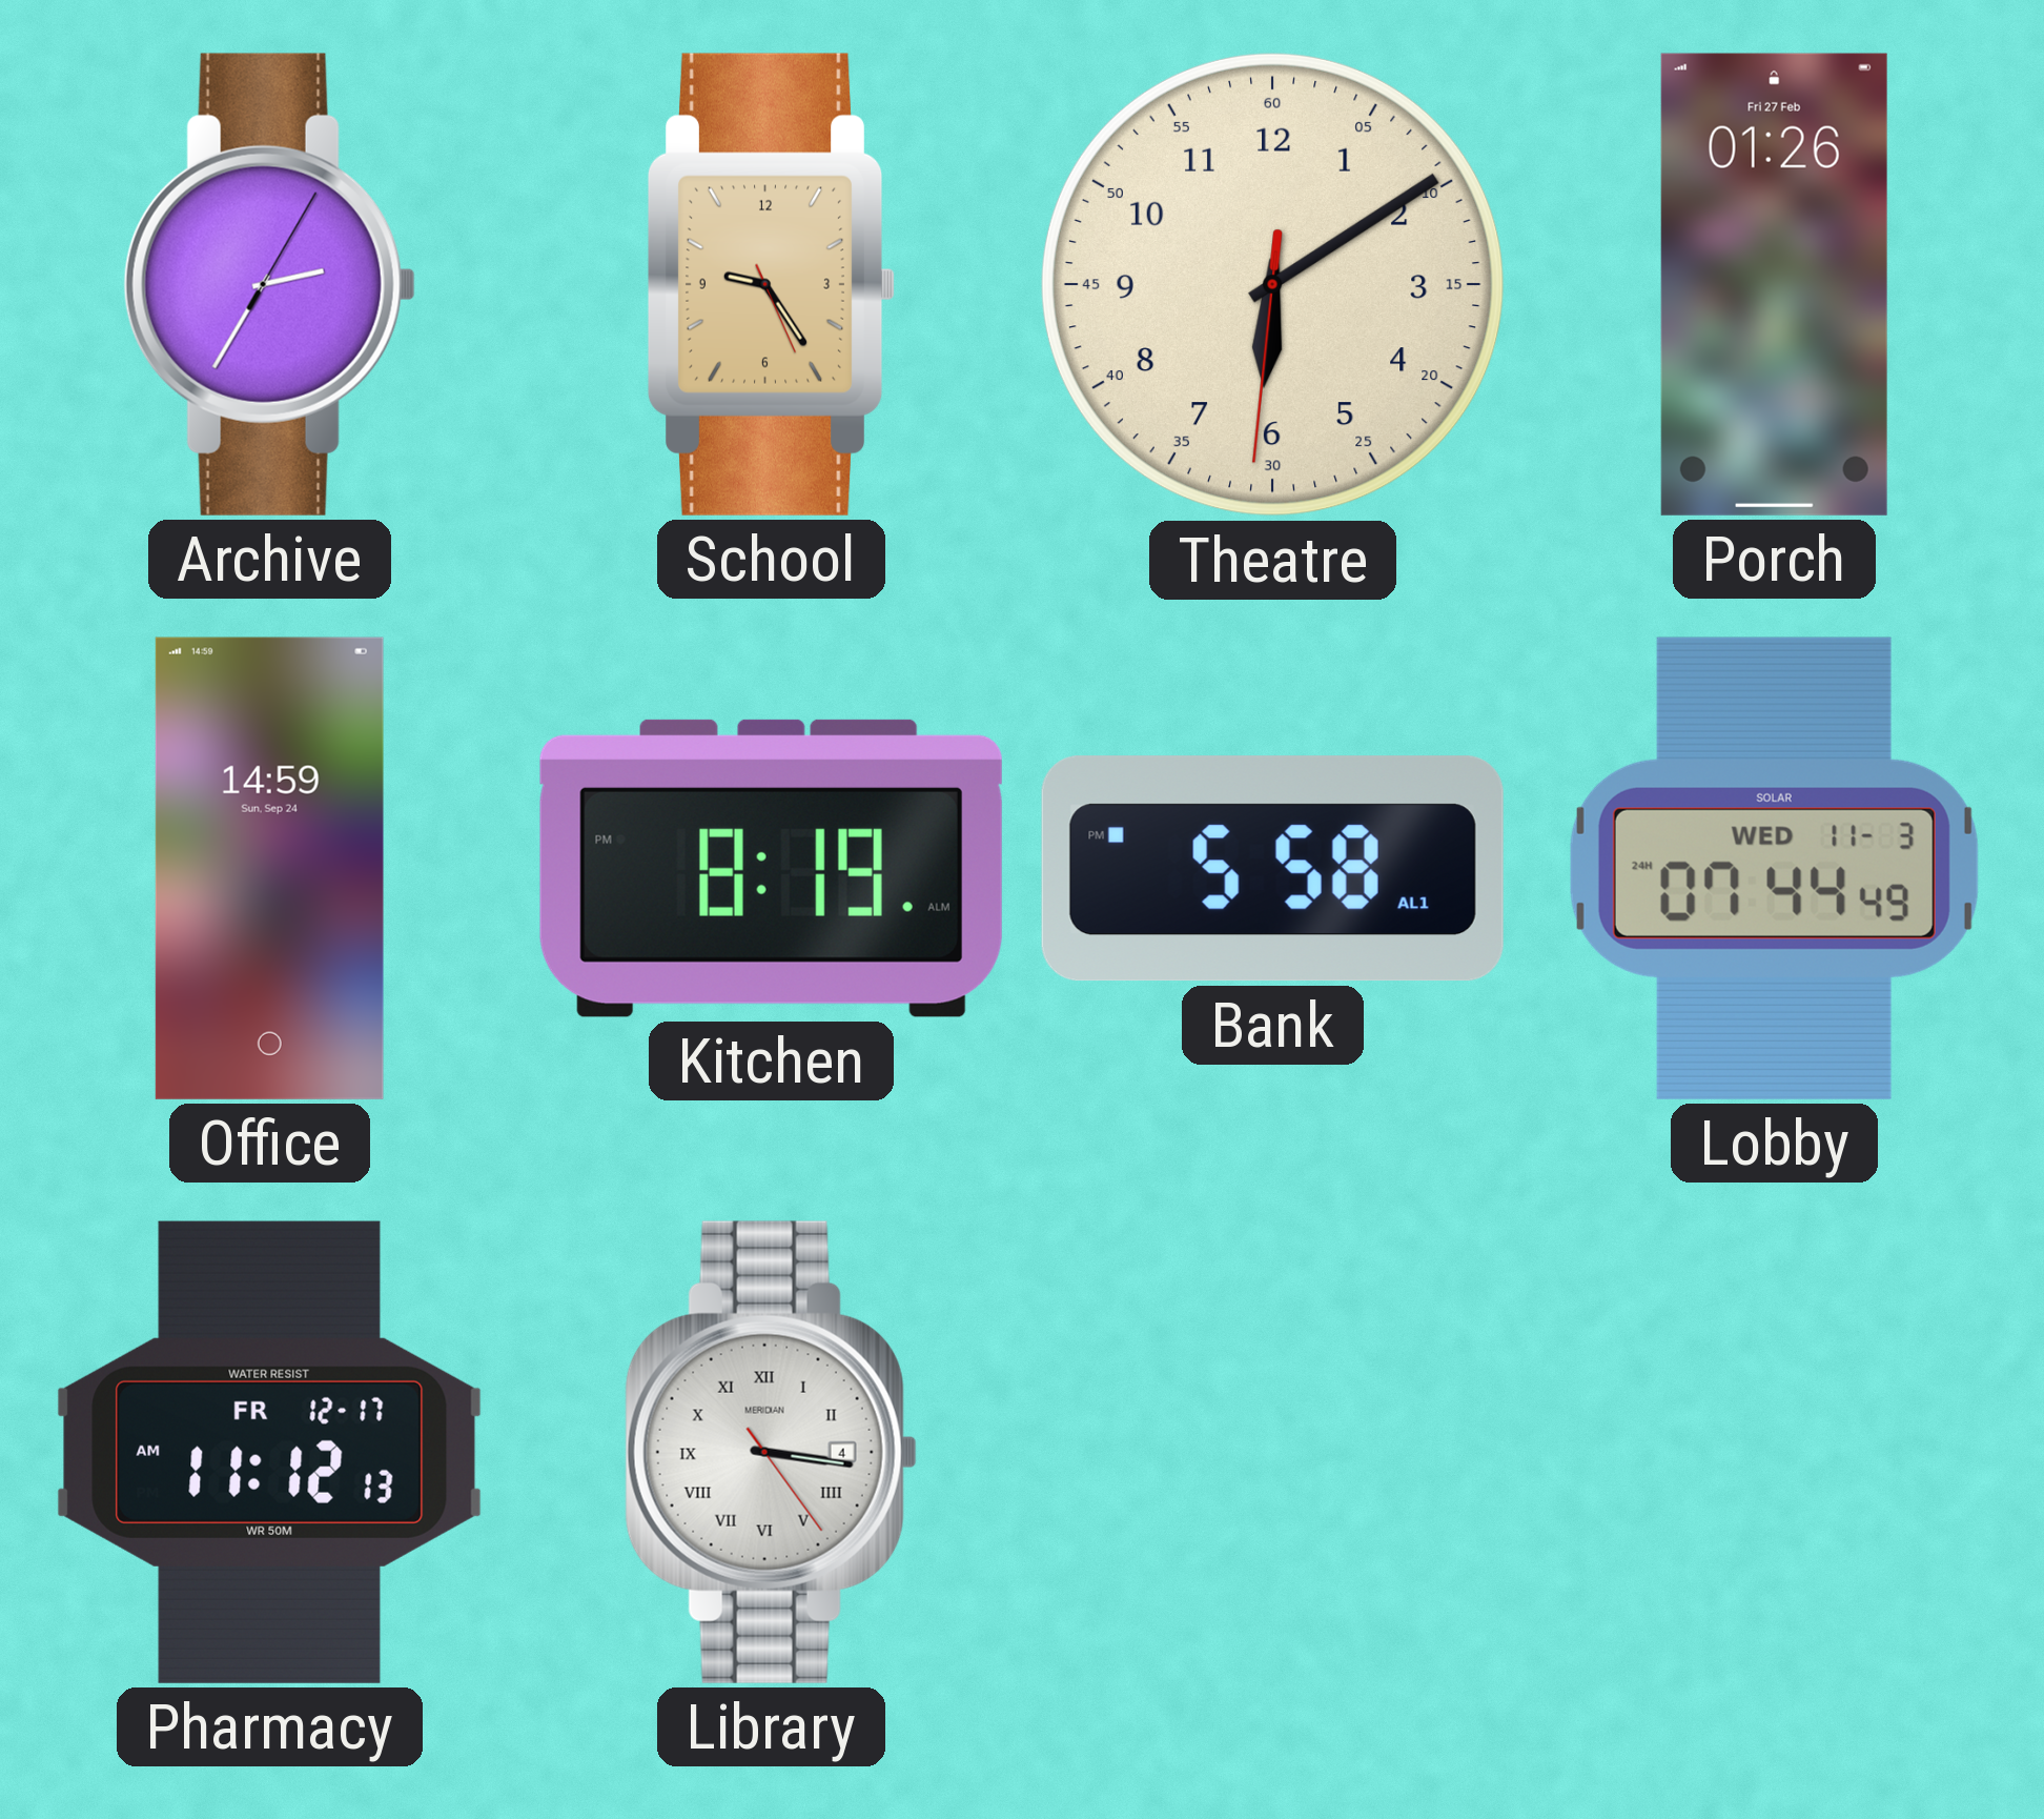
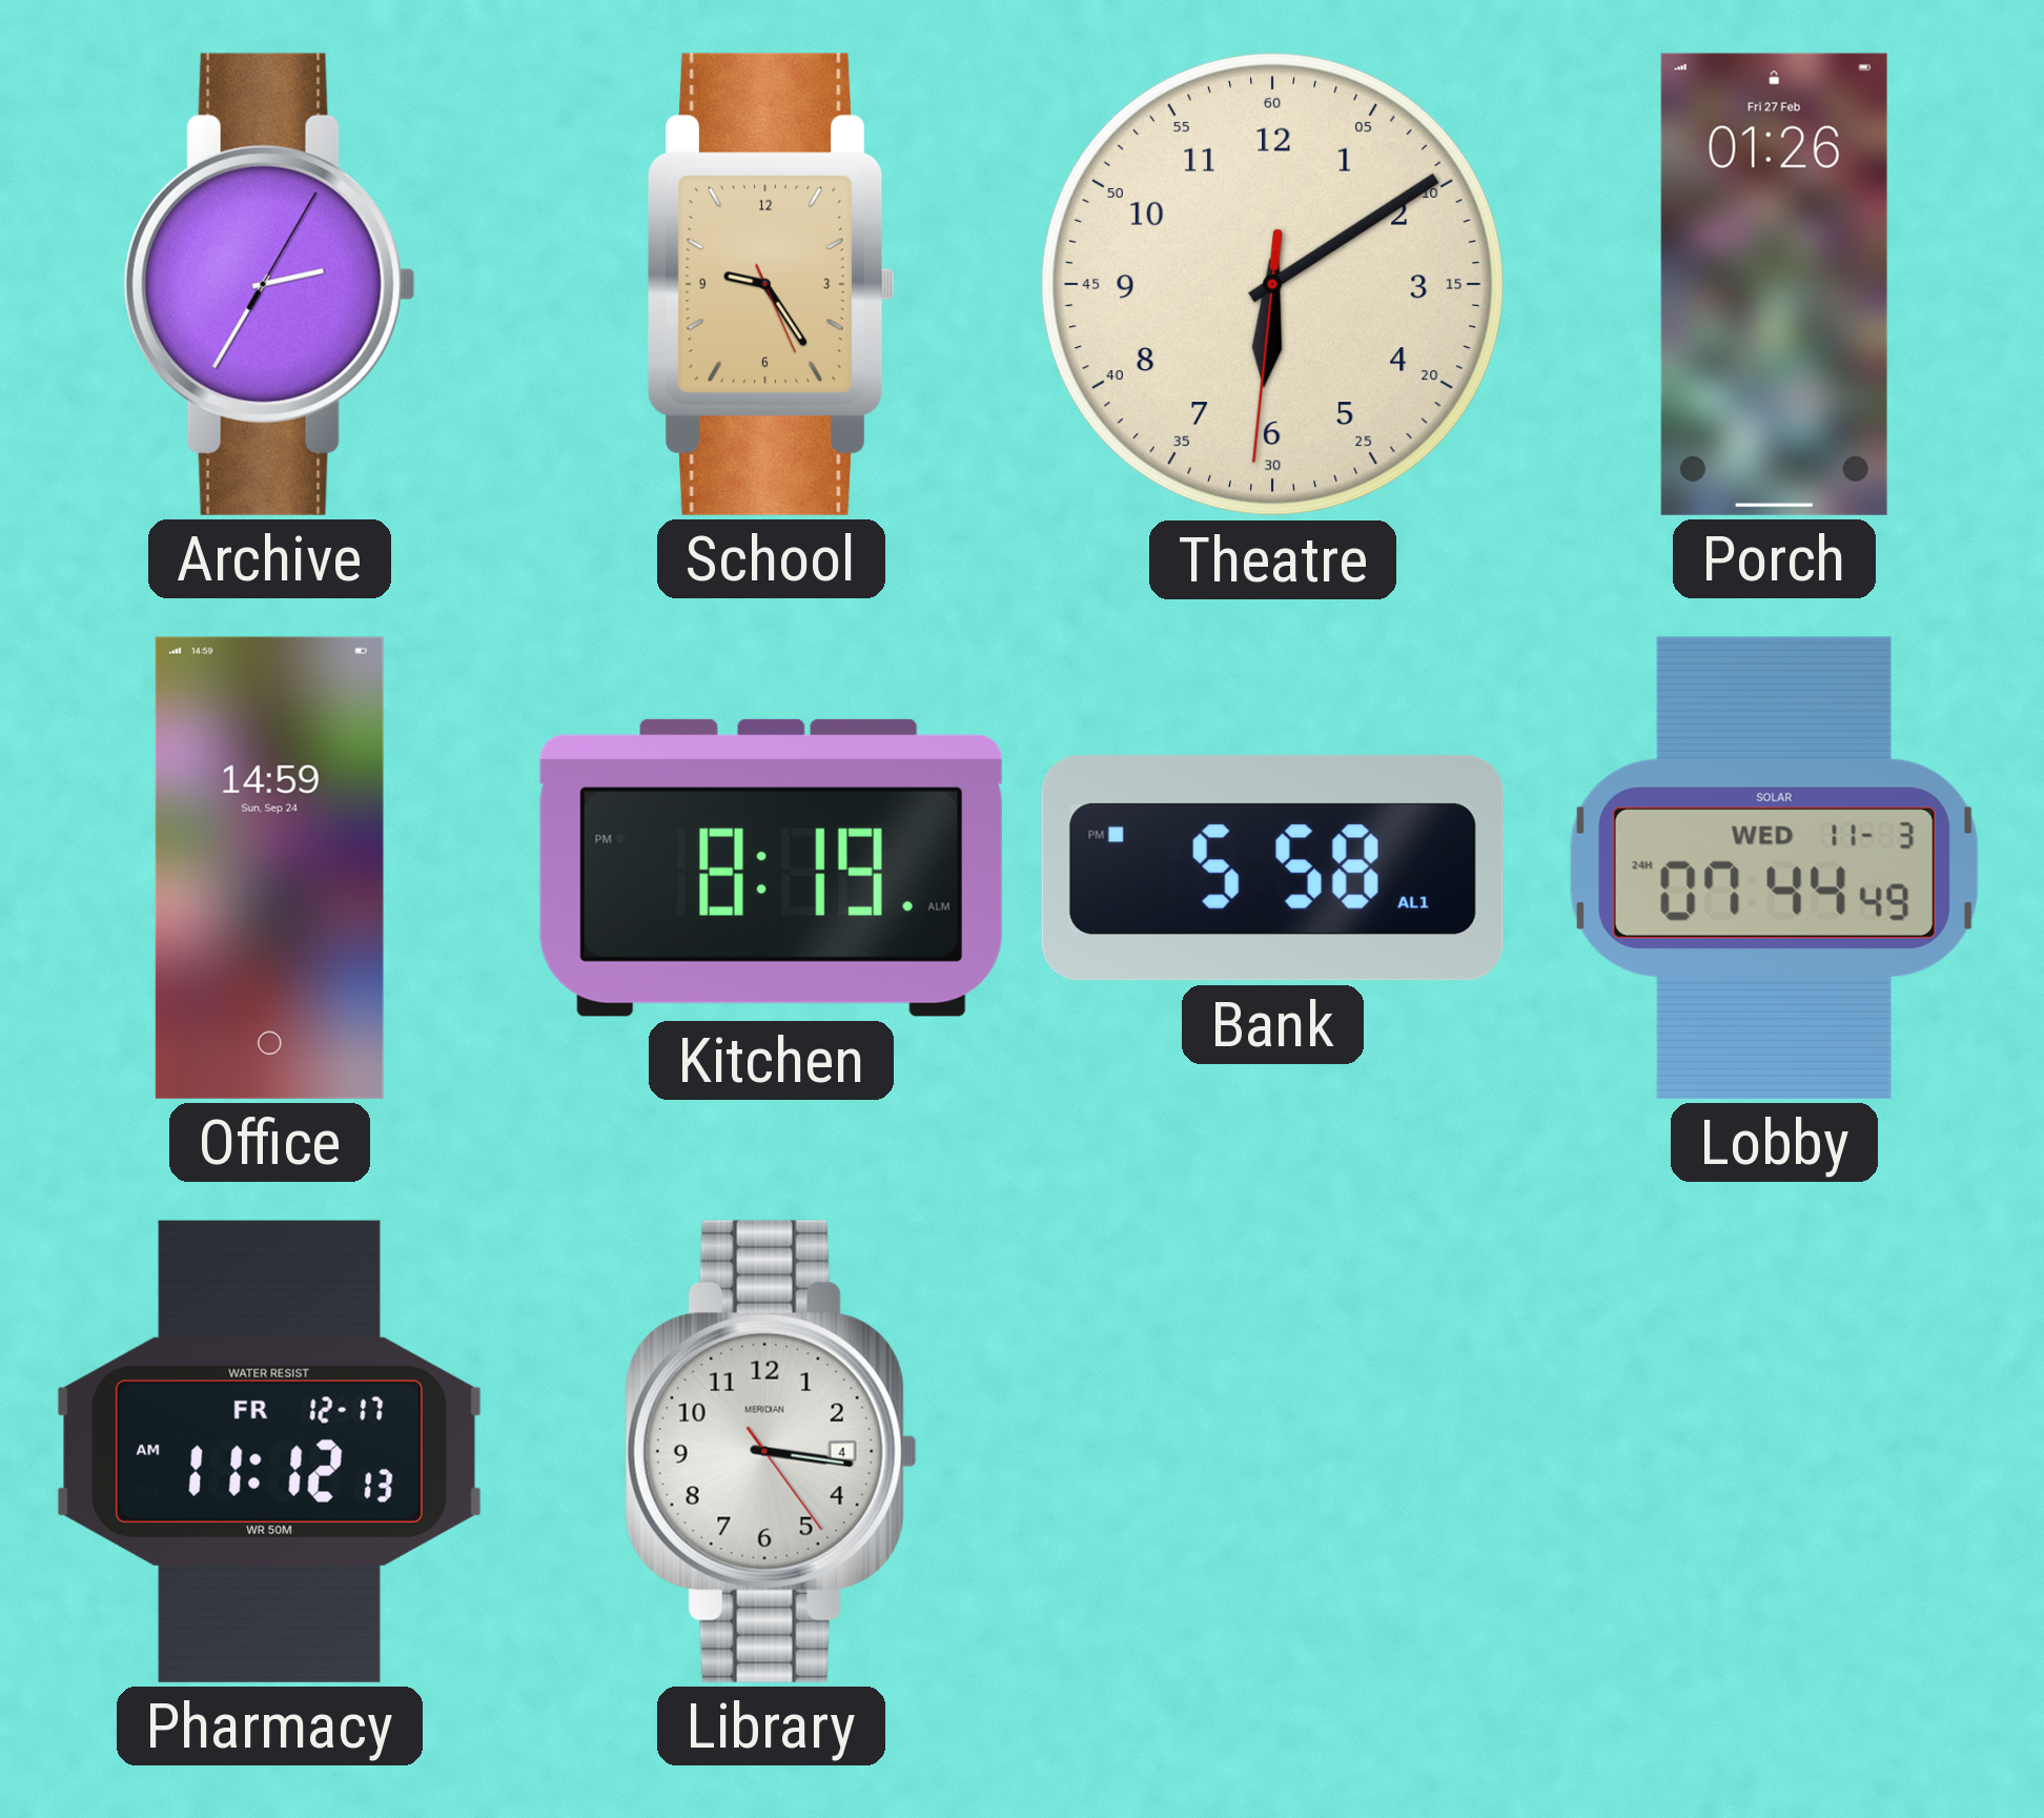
Library numerals: Roman -> Arabic (771, 1451)
